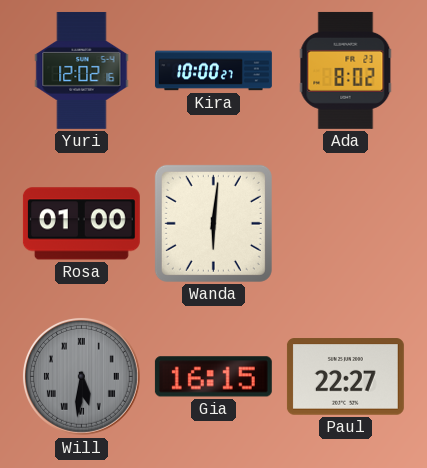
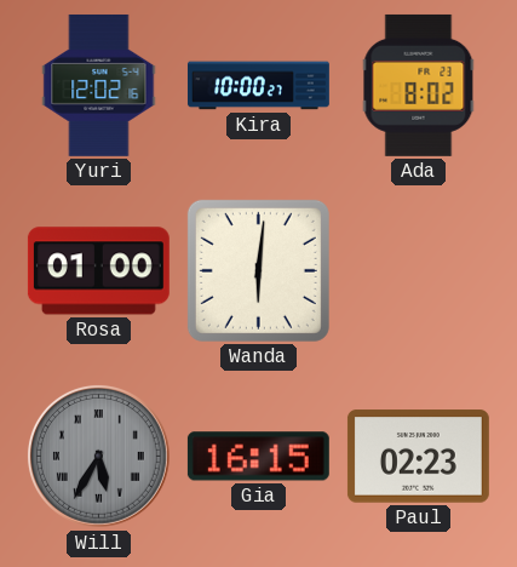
Will: 5:31 -> 5:35 (98, 456)
Paul: 22:27 -> 02:23 (418, 457)
